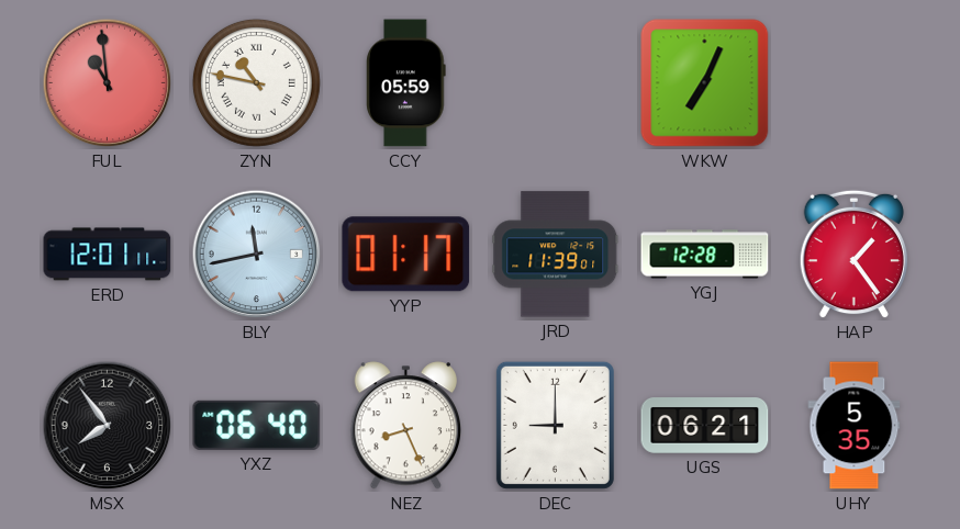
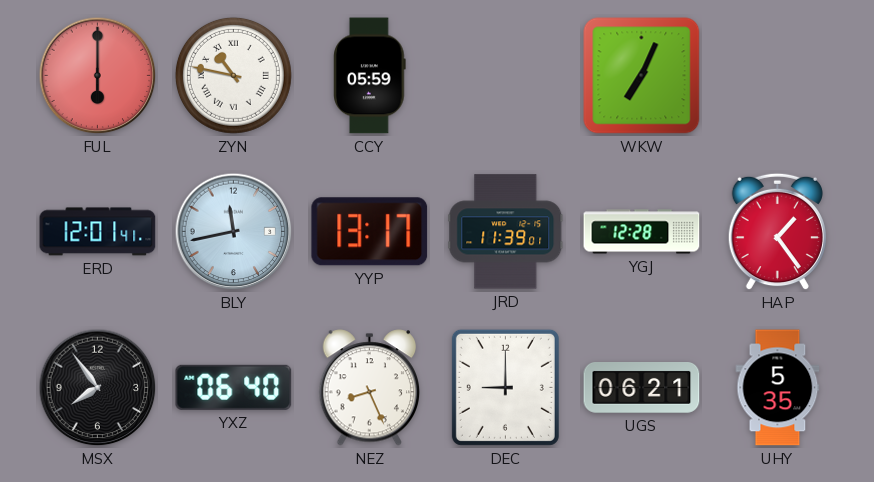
FUL: 10:59 -> 6:00 (98, 76)
ERD: 12:01:11 -> 12:01:41 (98, 232)
YYP: 01:17 -> 13:17 (370, 232)
